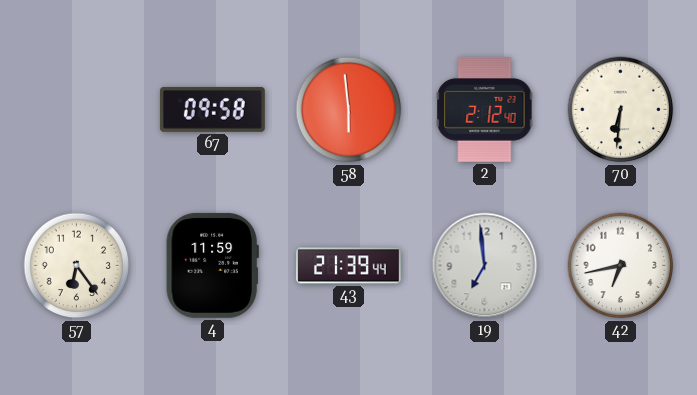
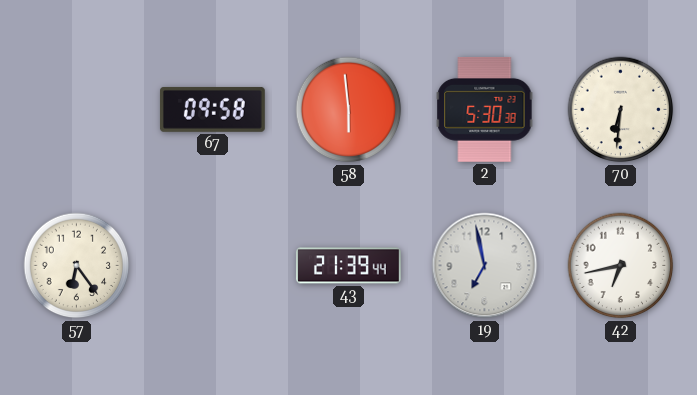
2: 2:12 -> 5:30 (485, 109)
4: 11:59 -> none (212, 265)
19: 6:59 -> 6:58 (485, 266)
